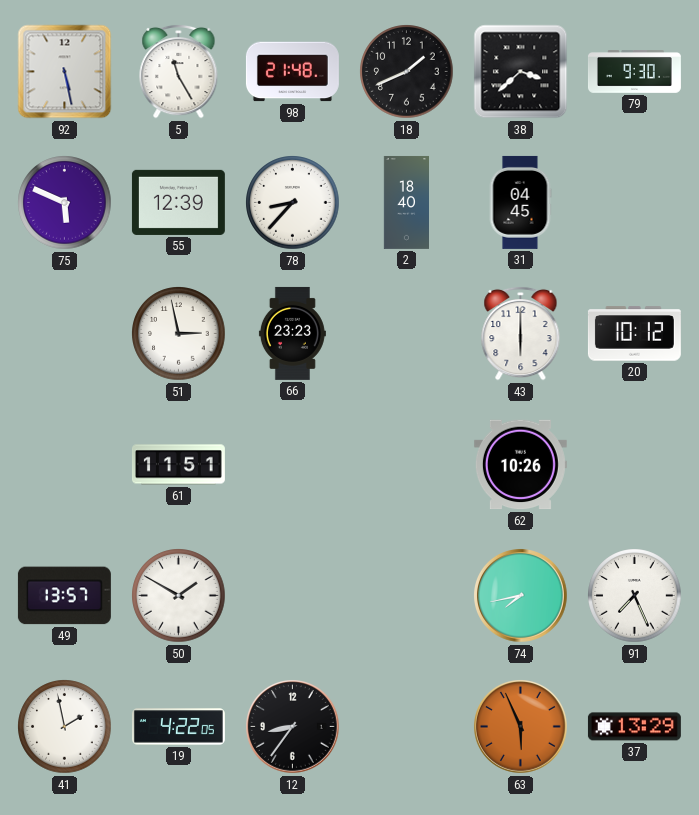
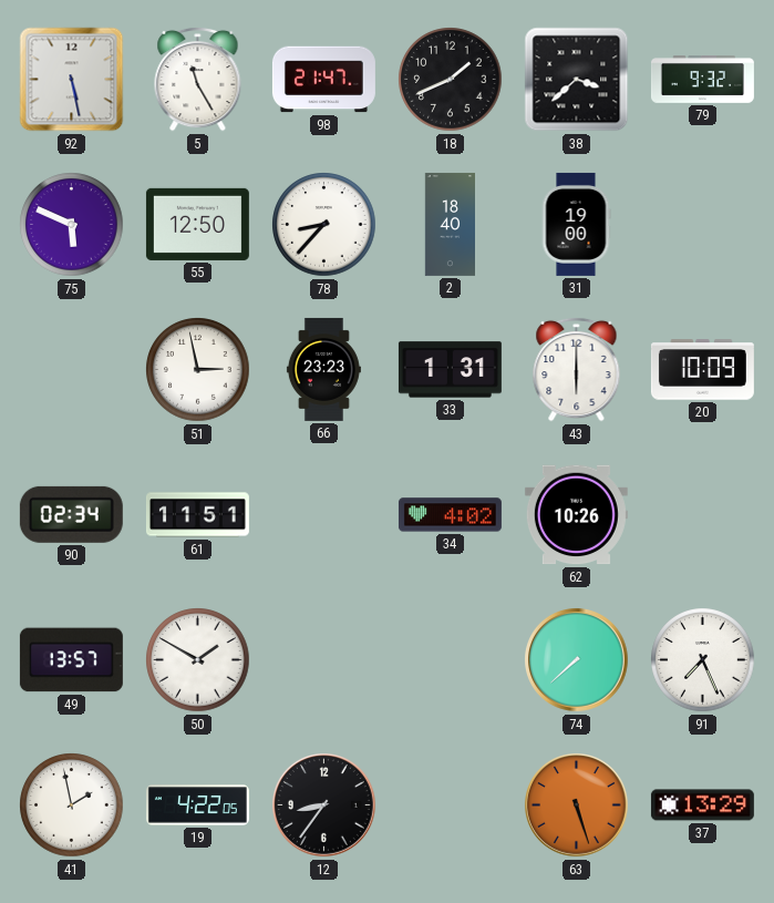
98: 21:48 -> 21:47 (323, 80)
79: 9:30 -> 9:32 (702, 80)
55: 12:39 -> 12:50 (197, 224)
31: 04:45 -> 19:00 (576, 224)
33: none -> 1:31 (450, 370)
20: 10:12 -> 10:09 (702, 370)
90: none -> 02:34 (71, 514)
34: none -> 4:02 (450, 515)
74: 7:43 -> 7:38 (577, 660)
63: 5:56 -> 5:27 (577, 805)
